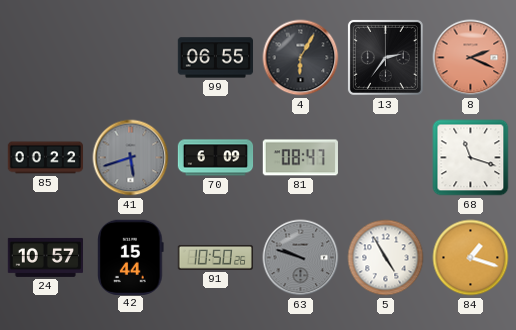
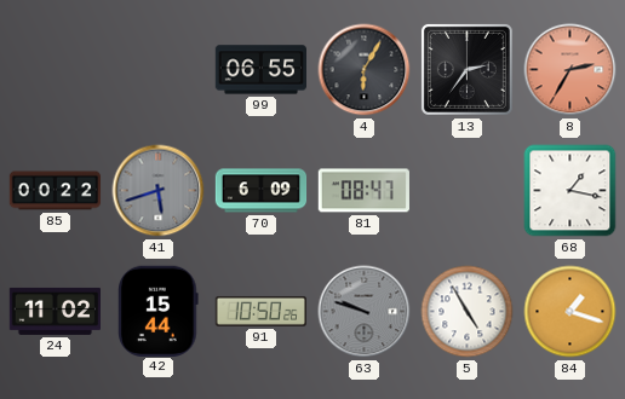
8: 2:19 -> 2:35 (570, 70)
68: 11:18 -> 1:17 (570, 191)
24: 10:57 -> 11:02 (55, 311)
